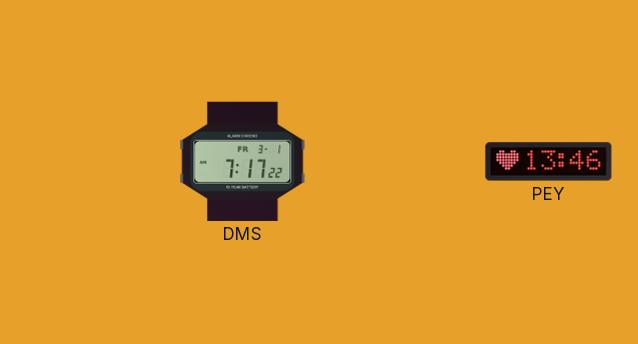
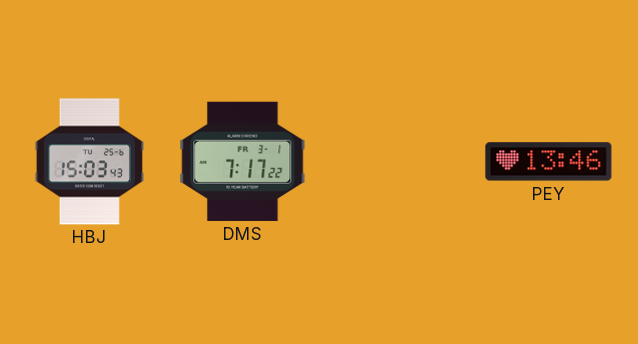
HBJ: none -> 15:03 (89, 162)
